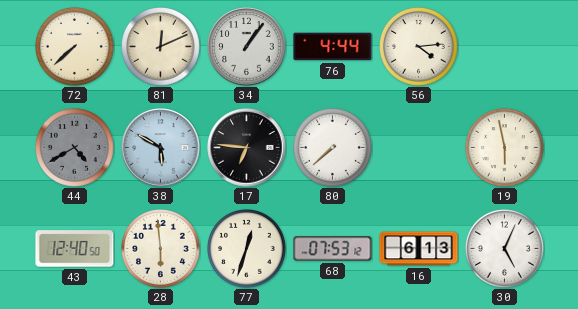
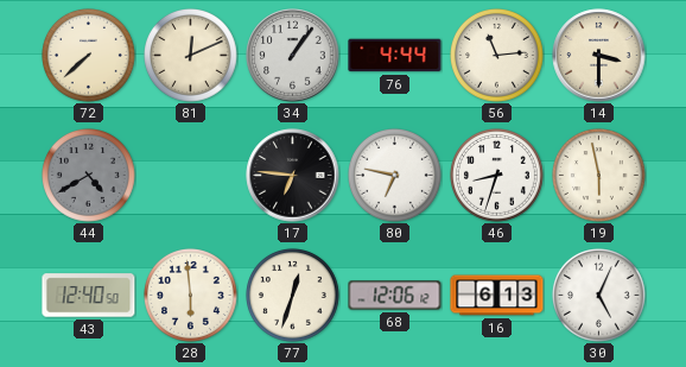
56: 4:14 -> 11:14 (497, 56)
14: none -> 3:30 (599, 56)
38: 5:50 -> none (161, 148)
80: 7:38 -> 6:47 (395, 176)
46: none -> 8:33 (497, 176)
68: 07:53 -> 12:06 (395, 296)
